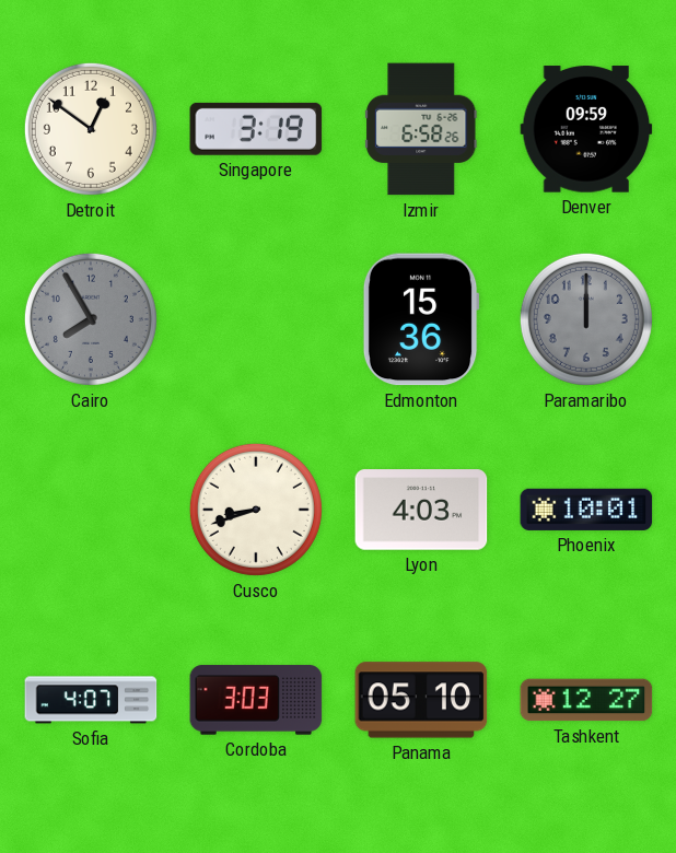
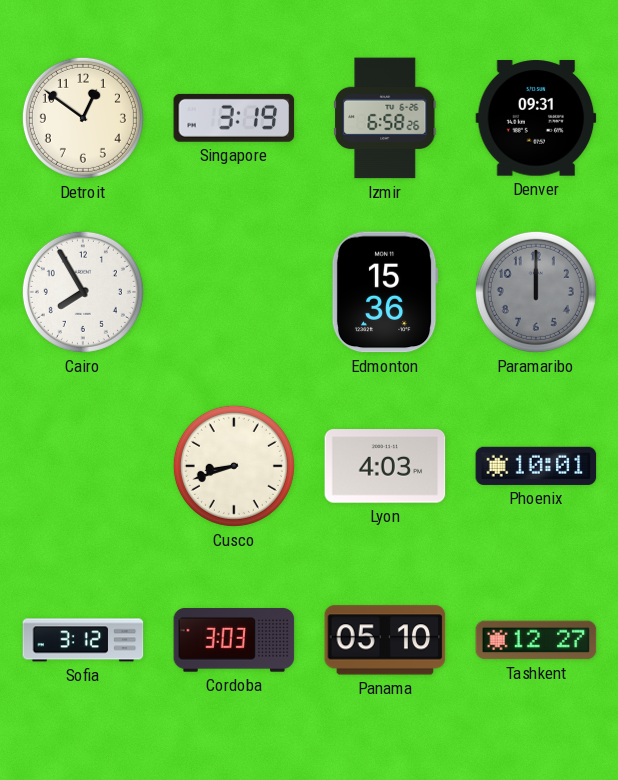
Denver: 09:59 -> 09:31 (536, 118)
Cairo dial: grey -> white (83, 292)
Sofia: 4:07 -> 3:12 (83, 640)
